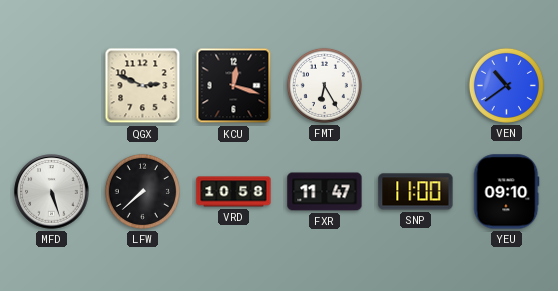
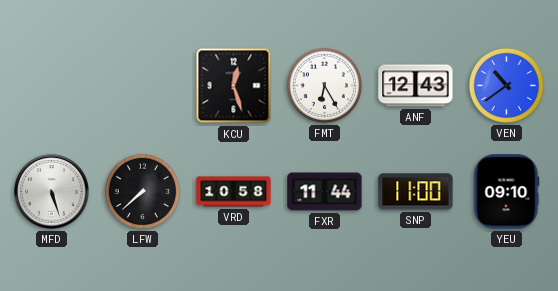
QGX: 2:49 -> none (143, 86)
KCU: 12:18 -> 12:27 (234, 86)
ANF: none -> 12:43 (416, 86)
FXR: 11:47 -> 11:44 (325, 192)
